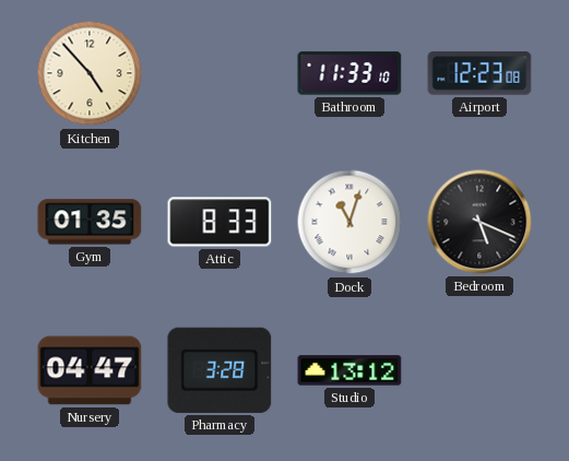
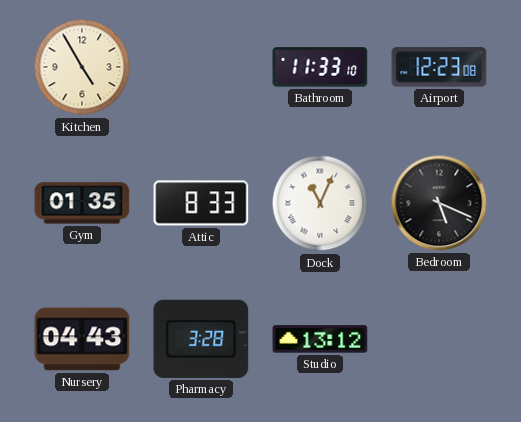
Kitchen: 4:53 -> 4:55 (82, 67)
Dock: 11:03 -> 11:04 (320, 203)
Nursery: 04:47 -> 04:43 (82, 339)
